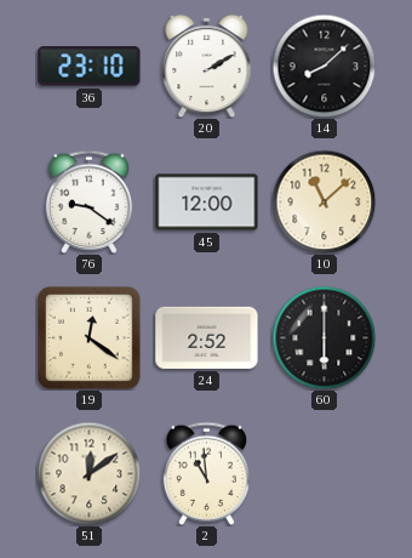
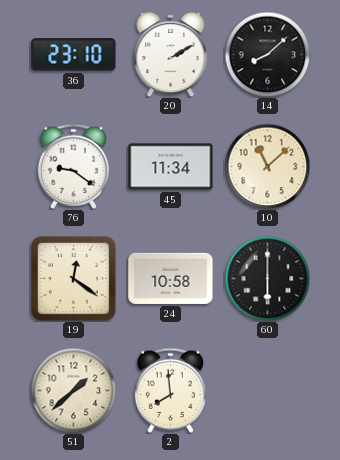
45: 12:00 -> 11:34 (171, 167)
24: 2:52 -> 10:58 (171, 278)
51: 12:09 -> 1:38 (73, 390)
2: 10:59 -> 7:59 (171, 390)
